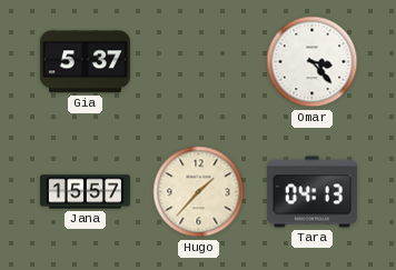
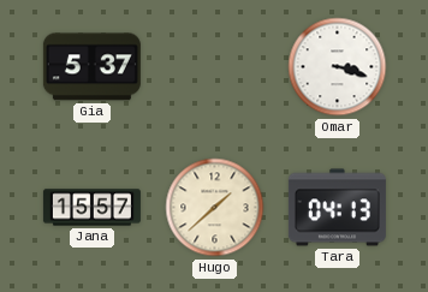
Omar: 3:23 -> 3:18 (338, 67)
Hugo: 1:37 -> 1:38 (215, 208)
